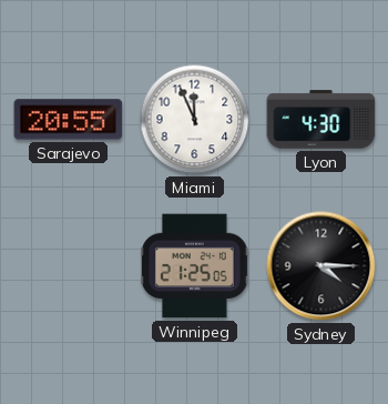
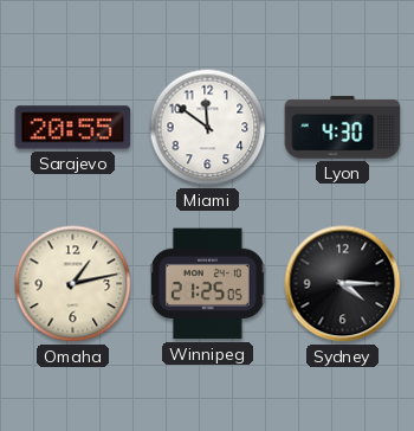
Miami: 11:56 -> 11:51 (208, 128)
Omaha: none -> 1:13 (73, 284)
